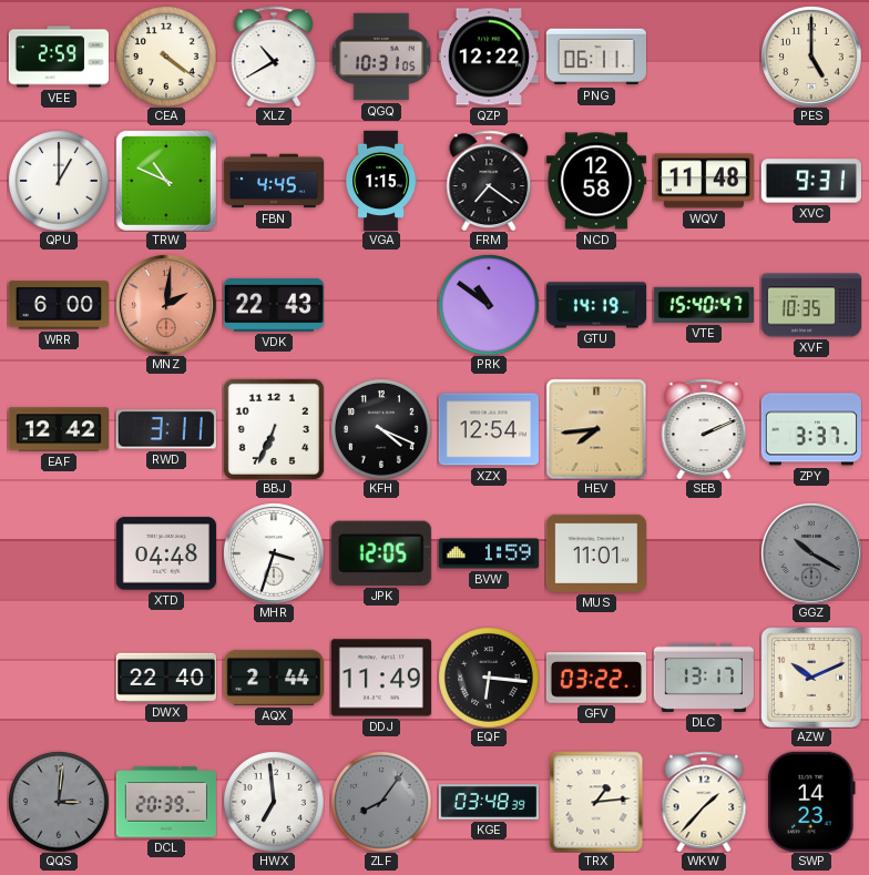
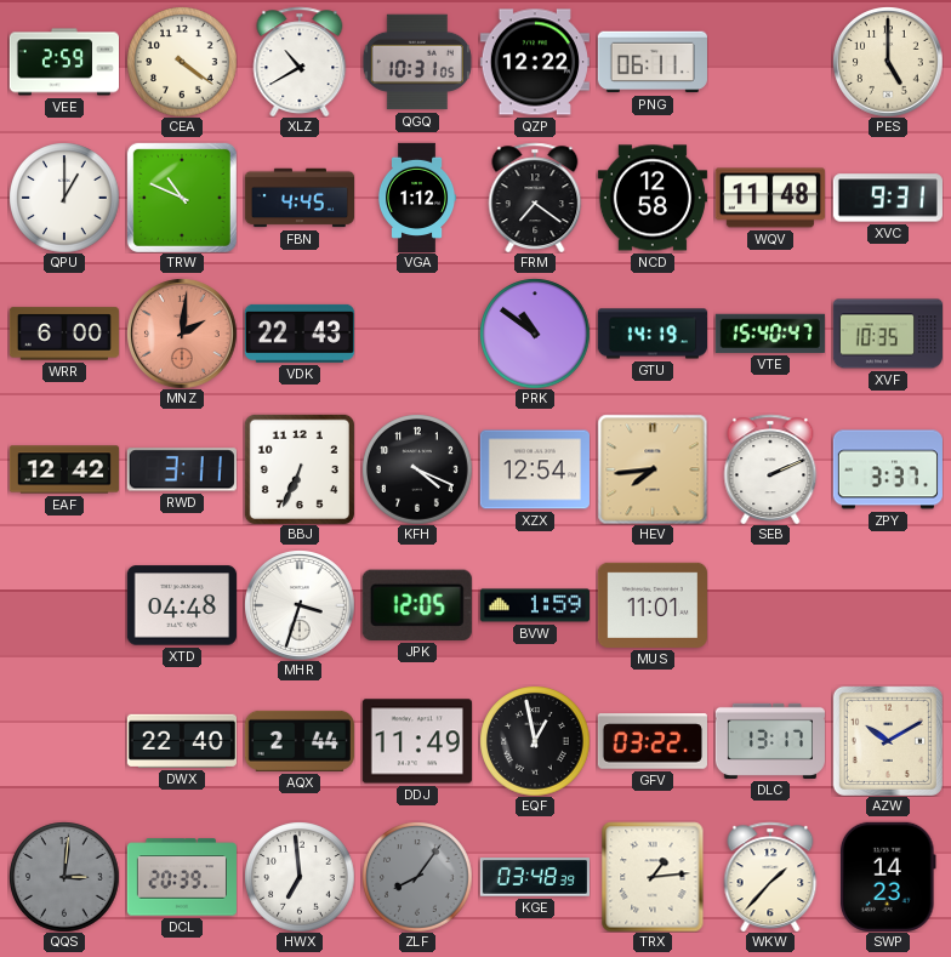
VGA: 1:15 -> 1:12 (417, 196)
GGZ: 10:20 -> none (811, 553)
EQF: 6:16 -> 12:58 (535, 741)
AZW: 10:11 -> 10:10 (888, 741)
